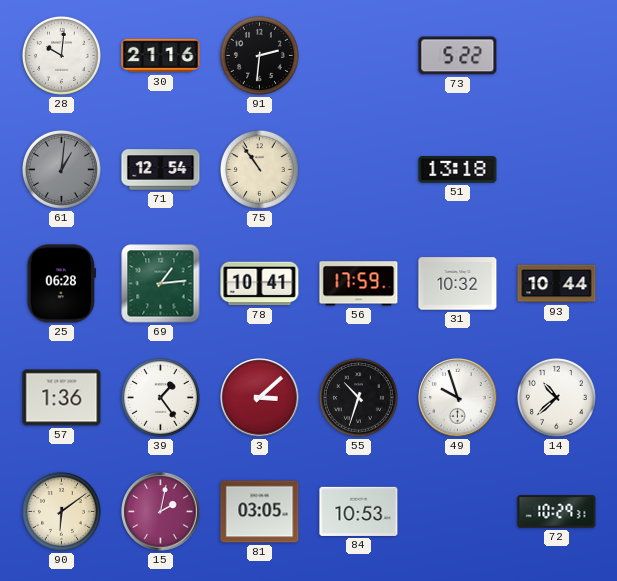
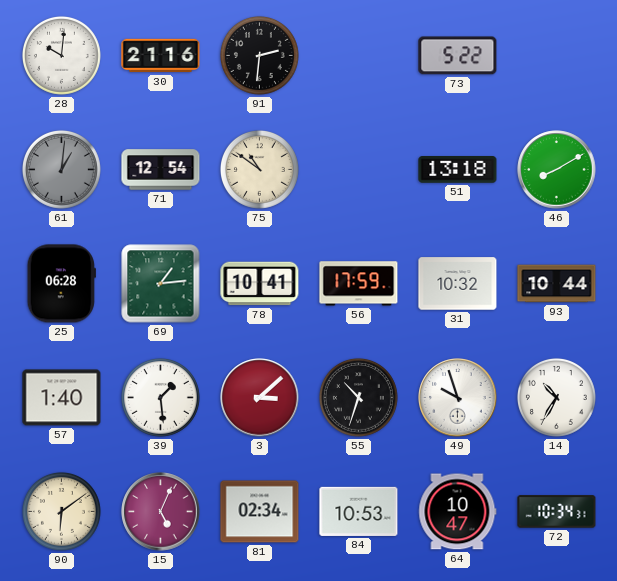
75: 10:54 -> 10:51 (259, 169)
46: none -> 8:10 (557, 170)
57: 1:36 -> 1:40 (62, 398)
39: 1:24 -> 1:29 (160, 397)
14: 10:38 -> 10:35 (556, 397)
15: 2:02 -> 5:04 (161, 512)
81: 03:05 -> 02:34 (260, 512)
64: none -> 10:47 (458, 512)
72: 10:29 -> 10:34 (557, 512)
